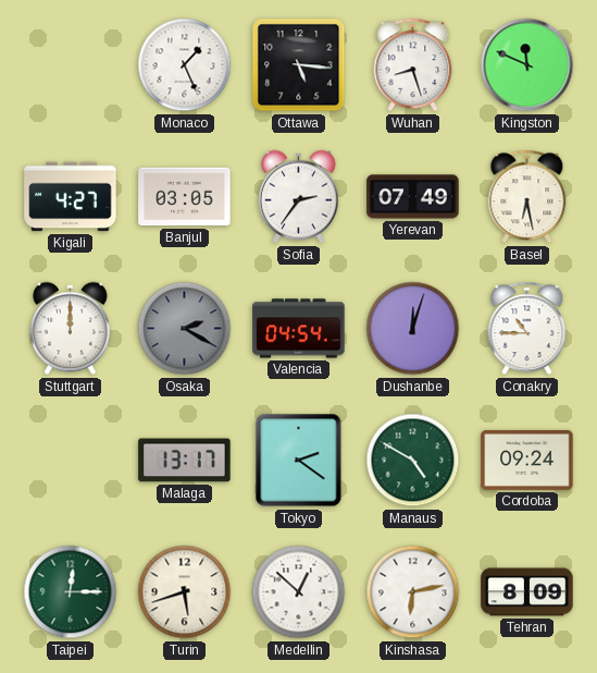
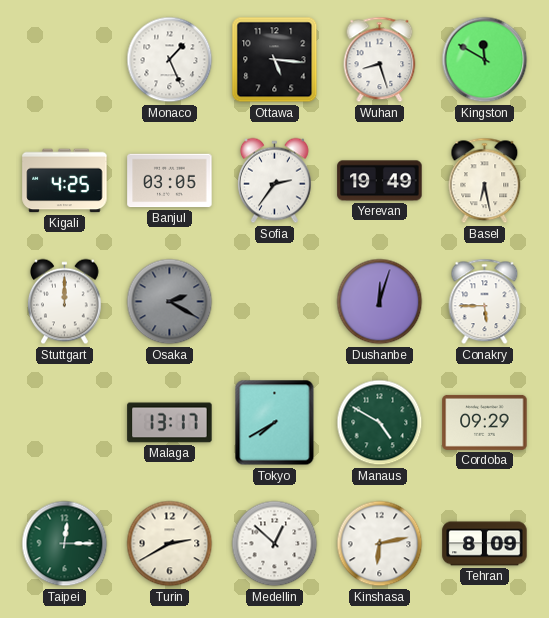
Kingston: 11:49 -> 11:50 (485, 60)
Kigali: 4:27 -> 4:25 (65, 181)
Yerevan: 07:49 -> 19:49 (380, 181)
Valencia: 04:54 -> none (299, 329)
Conakry: 10:45 -> 5:45 (485, 302)
Tokyo: 2:21 -> 7:40 (275, 423)
Cordoba: 09:24 -> 09:29 (485, 422)
Turin: 5:42 -> 2:40 (170, 544)
